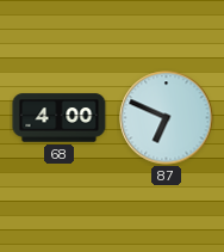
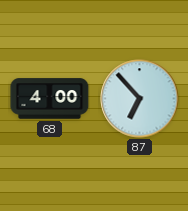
87: 6:49 -> 6:53 (140, 99)
